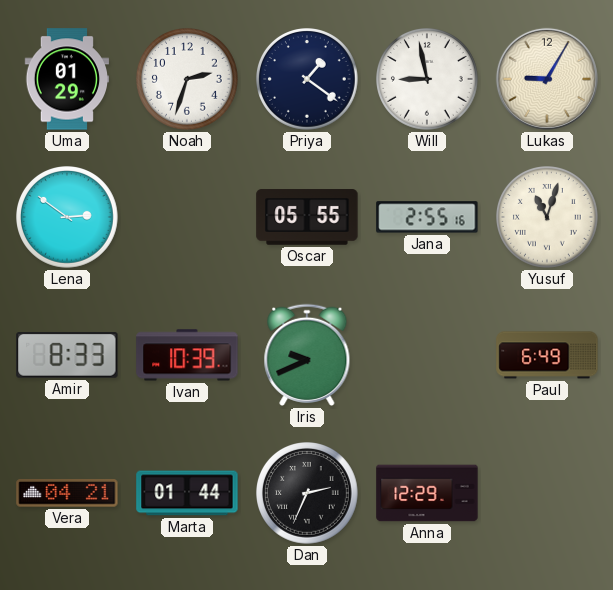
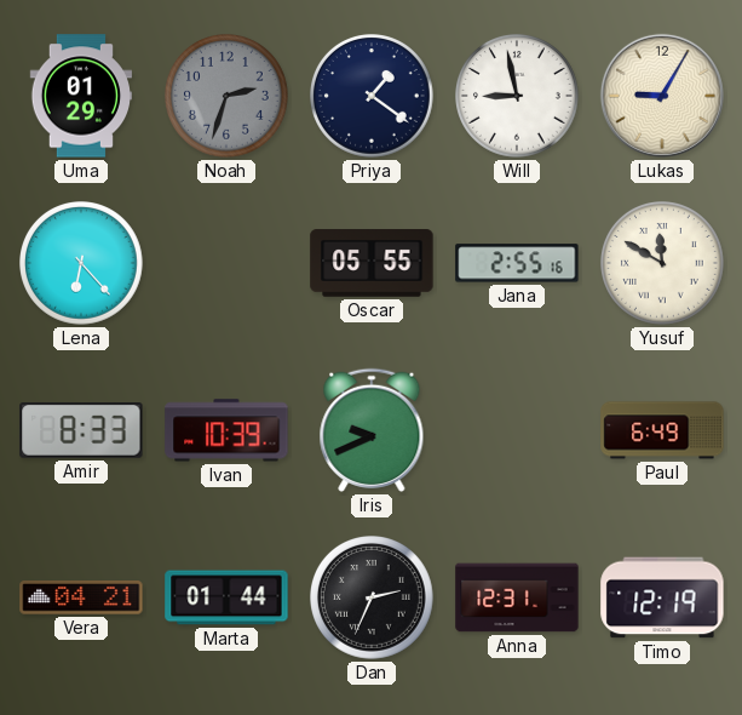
Noah dial: white -> grey (228, 97)
Lena: 2:51 -> 6:23 (82, 264)
Yusuf: 11:03 -> 11:50 (663, 264)
Anna: 12:29 -> 12:31 (517, 597)
Timo: none -> 12:19 (662, 597)
